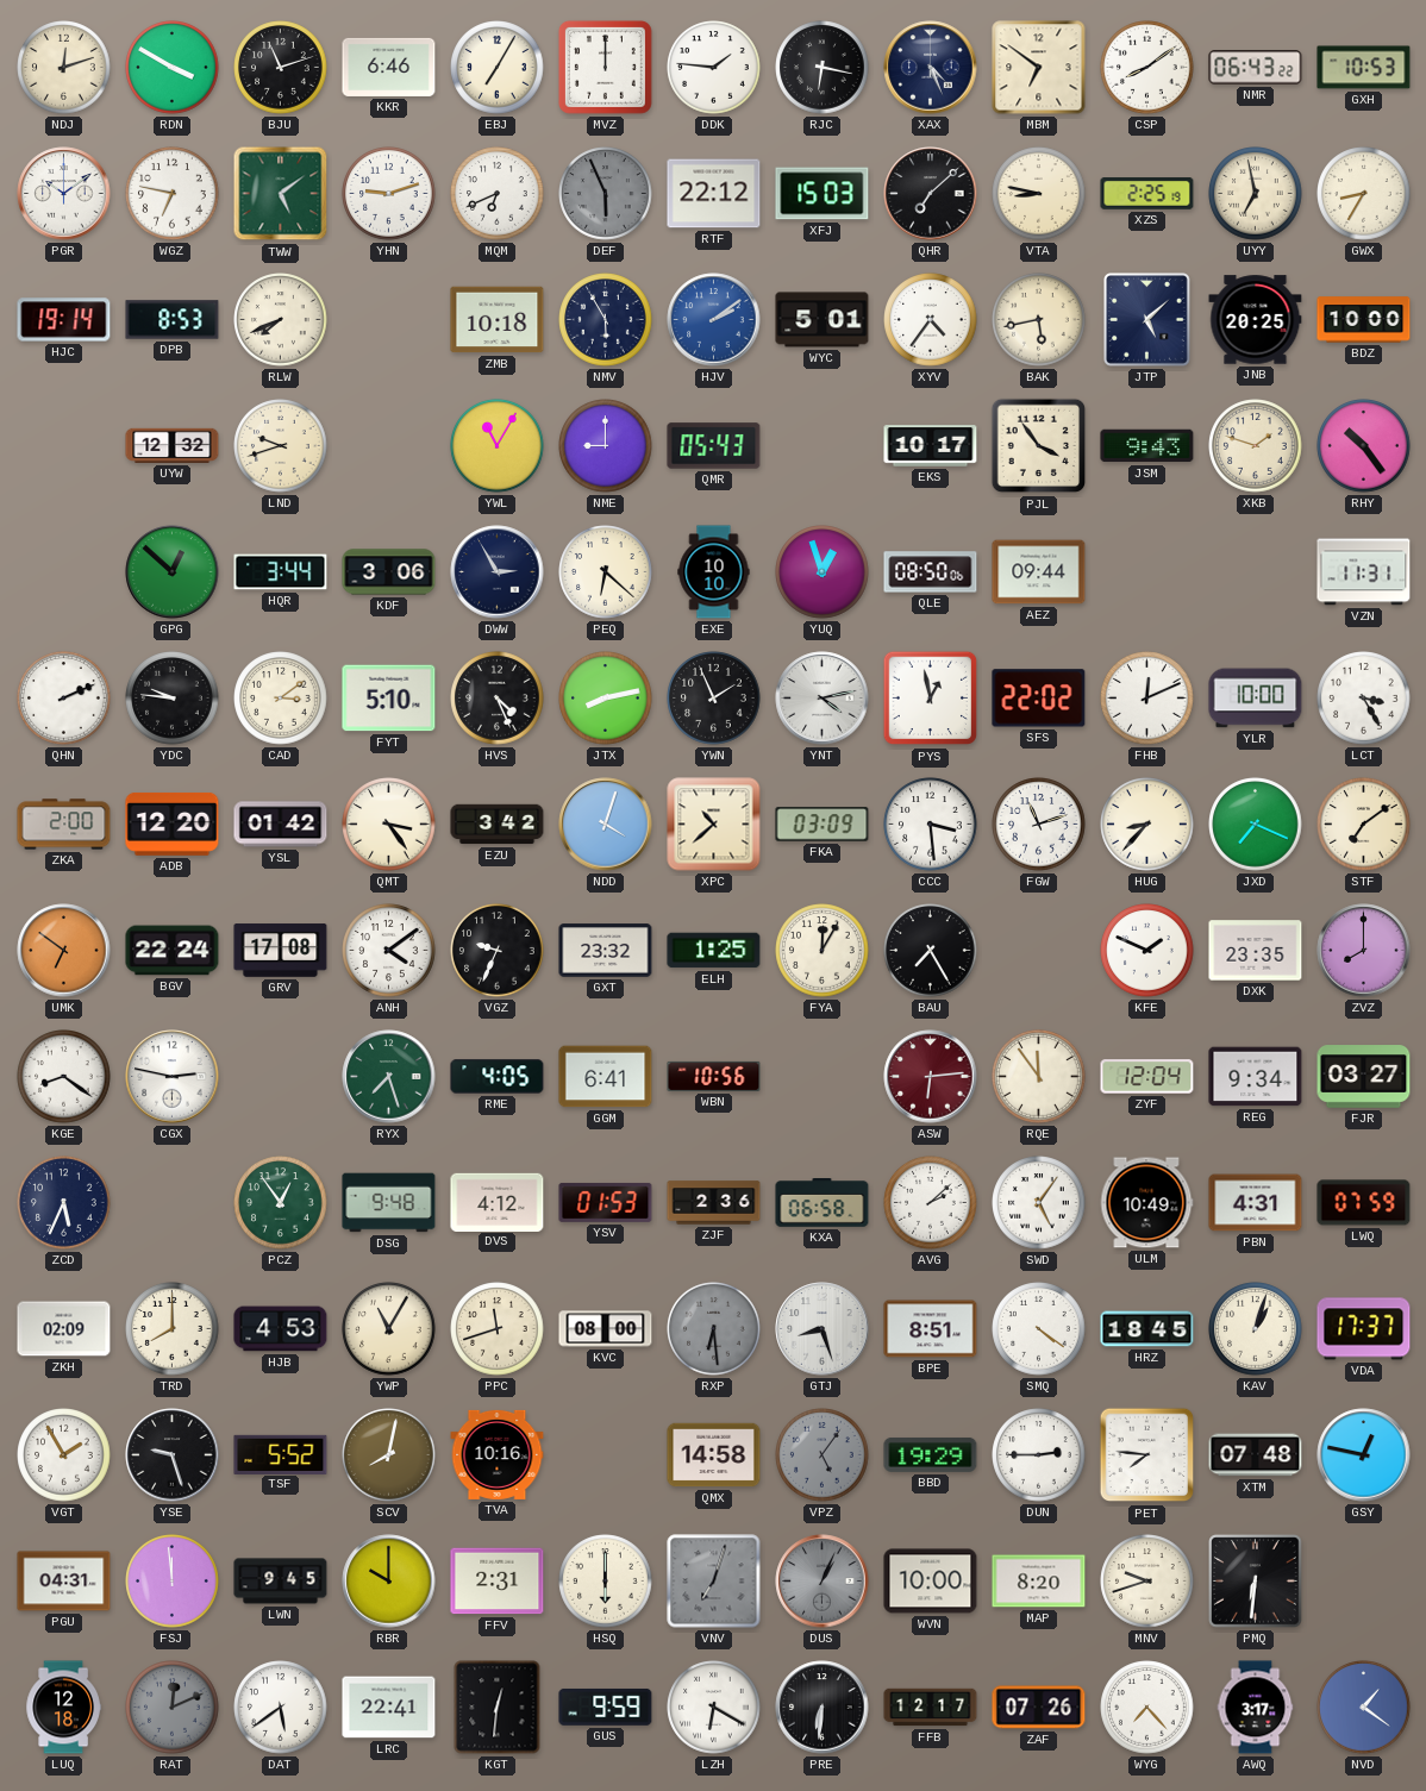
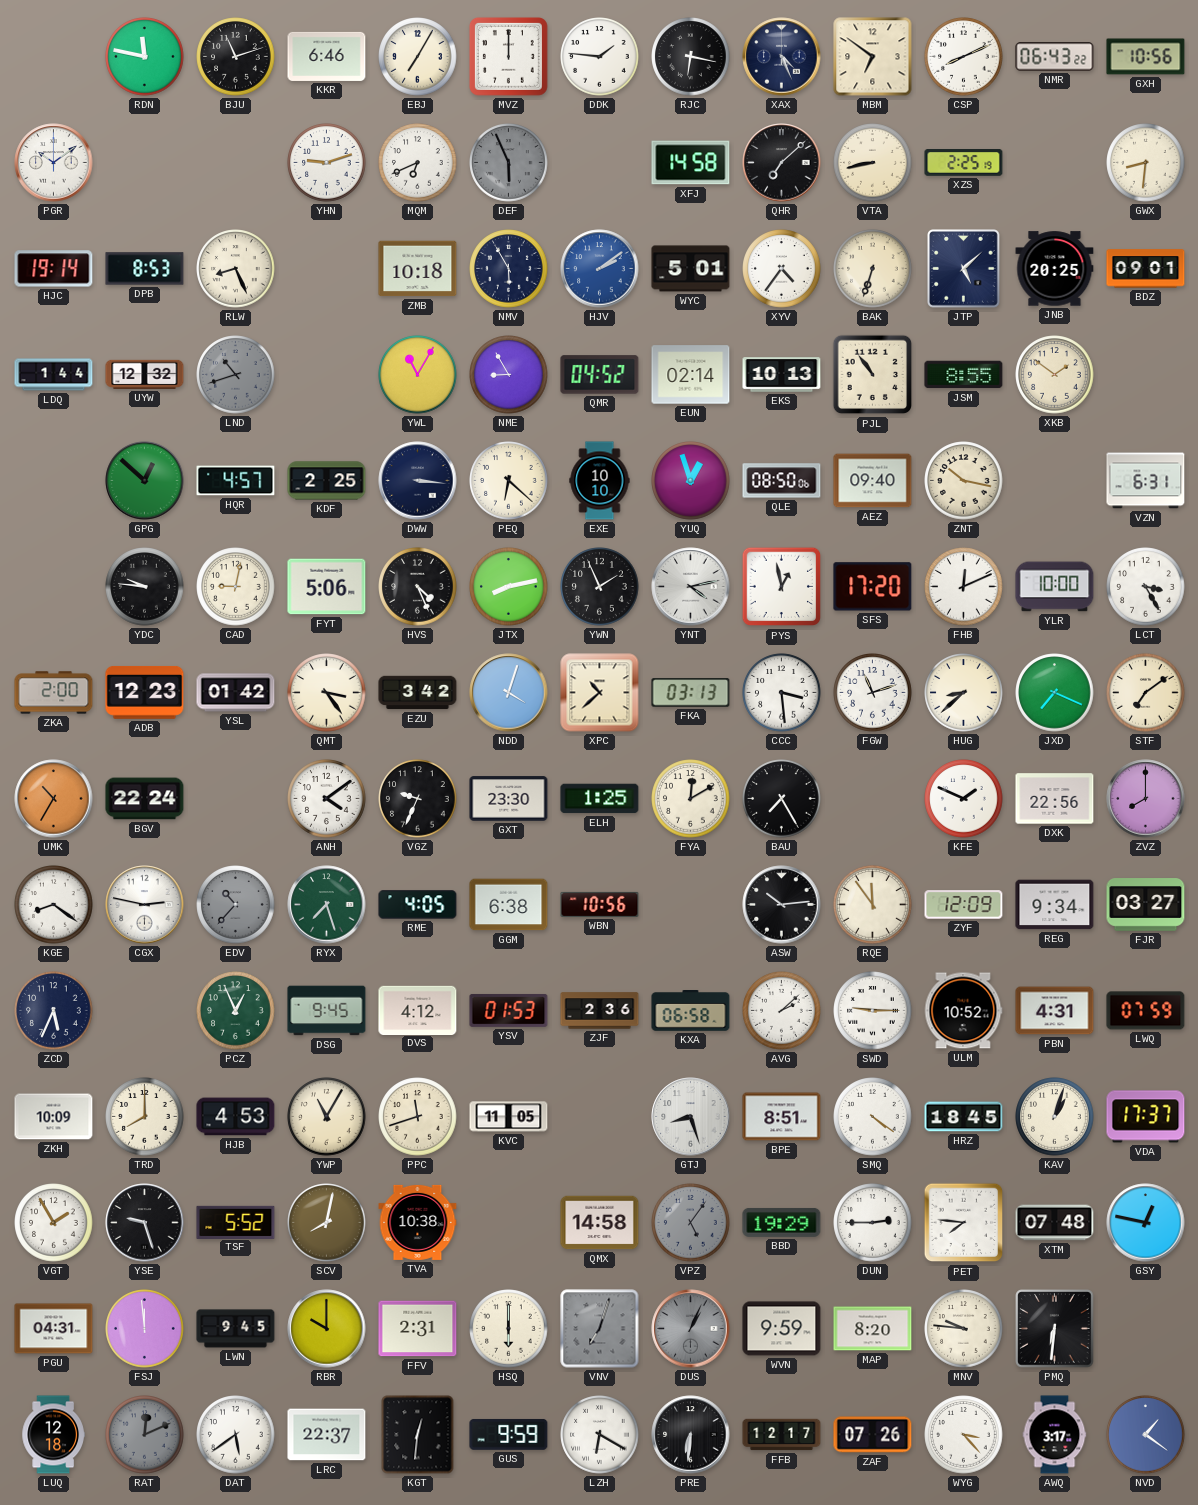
NDJ: 12:12 -> none (64, 68)
RDN: 3:50 -> 11:47 (145, 57)
CSP: 8:09 -> 8:11 (964, 57)
GXH: 10:53 -> 10:56 (1146, 57)
WGZ: 6:47 -> none (173, 194)
TWW: 5:09 -> none (281, 194)
RTF: 22:12 -> none (714, 194)
XFJ: 15:03 -> 14:58 (691, 163)
VTA: 8:47 -> 8:43 (873, 163)
UYY: 6:58 -> none (1256, 194)
GWX: 8:35 -> 8:31 (1146, 163)
RLW: 7:41 -> 8:26 (236, 269)
BAK: 5:43 -> 6:33 (873, 269)
BDZ: 10:00 -> 09:01 (1146, 269)
LDQ: none -> 1:44 (54, 375)
LND: 9:42 -> 10:42 (236, 375)
LND dial: cream -> grey (236, 375)
NME: 9:00 -> 8:55 (509, 375)
QMR: 05:43 -> 04:52 (600, 375)
EUN: none -> 02:14 (691, 375)
EKS: 10:17 -> 10:13 (782, 375)
PJL: 3:54 -> 10:54 (873, 375)
JSM: 9:43 -> 8:55 (964, 375)
XKB: 1:48 -> 1:51 (1055, 375)
RHY: 10:24 -> none (1364, 446)
HQR: 3:44 -> 4:57 (236, 481)
KDF: 3:06 -> 2:25 (327, 481)
DWW: 2:55 -> 3:16 (418, 481)
AEZ: 09:44 -> 09:40 (873, 481)
ZNT: none -> 10:17 (964, 481)
VZN: 11:31 -> 6:31 (1146, 481)
QHN: 2:11 -> none (64, 699)
CAD: 3:09 -> 9:02 (236, 587)
FYT: 5:10 -> 5:06 (327, 587)
SFS: 22:02 -> 17:20 (873, 587)
ADB: 12:20 -> 12:23 (145, 692)
FKA: 03:09 -> 03:13 (691, 693)
HUG: 8:37 -> 8:38 (964, 693)
UMK: 6:51 -> 10:35 (54, 799)
GRV: 17:08 -> none (281, 951)
GXT: 23:32 -> 23:30 (509, 799)
FYA: 12:05 -> 12:10 (691, 799)
DXK: 23:35 -> 22:56 (1055, 799)
EDV: none -> 10:37 (236, 905)
GGM: 6:41 -> 6:38 (509, 905)
ASW: 6:14 -> 10:14 (782, 905)
ASW dial: burgundy -> black (782, 905)
ZYF: 12:04 -> 12:09 (964, 905)
PCZ: 12:54 -> 12:56 (236, 1011)
DSG: 9:48 -> 9:45 (327, 1011)
SWD: 5:06 -> 9:15 (873, 1011)
ULM: 10:49 -> 10:52 (963, 1011)
ZKH: 02:09 -> 10:09 (54, 1117)
KVC: 08:00 -> 11:05 (509, 1117)
RXP: 6:29 -> none (714, 1329)
TVA: 10:16 -> 10:38 (418, 1222)
WVN: 10:00 -> 9:59 (782, 1329)
MNV: 9:42 -> 9:46 (964, 1329)
LRC: 22:41 -> 22:37 (327, 1435)
WYG: 7:23 -> 3:23 (964, 1435)
